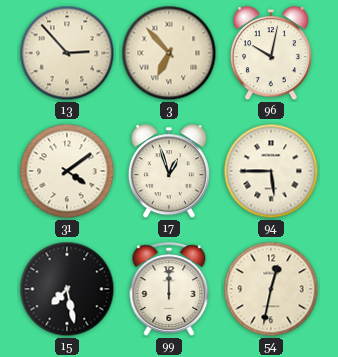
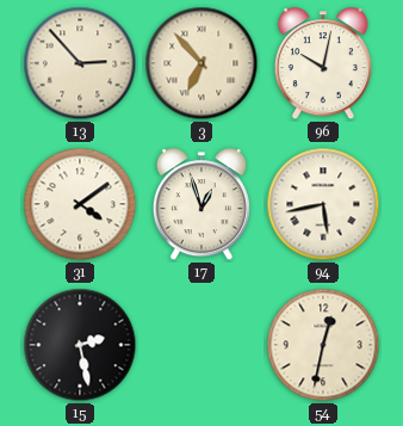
94: 5:45 -> 5:43 (323, 204)
15: 7:28 -> 2:28 (80, 345)
99: 12:00 -> none (169, 289)
